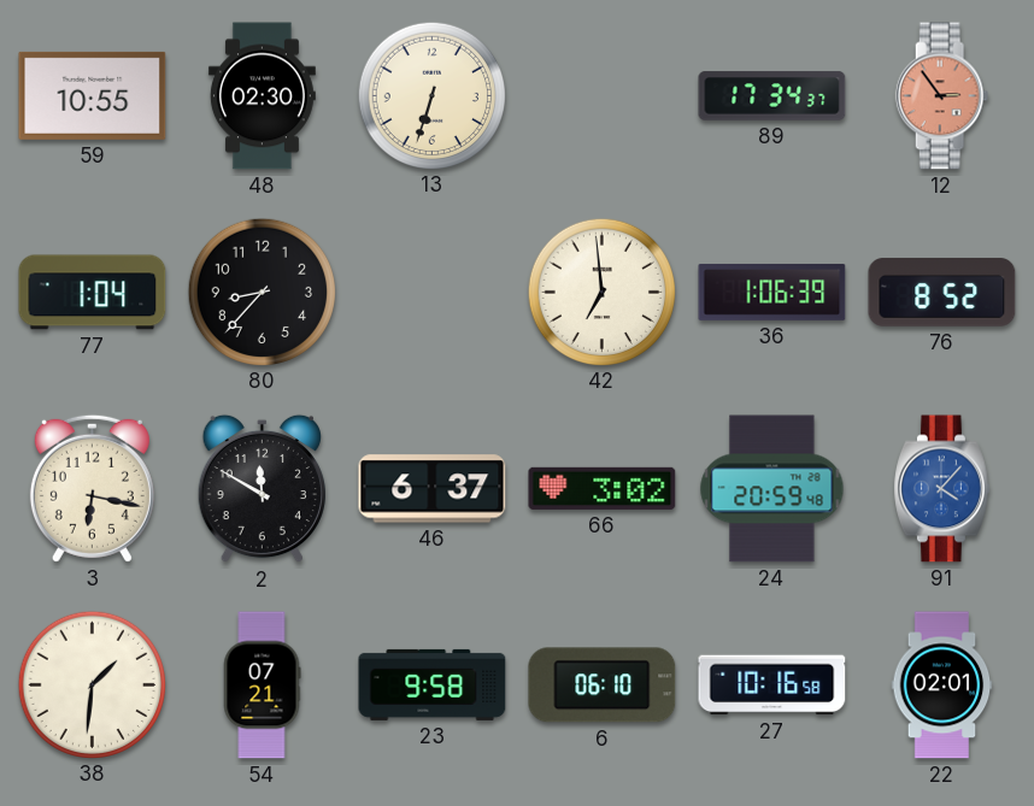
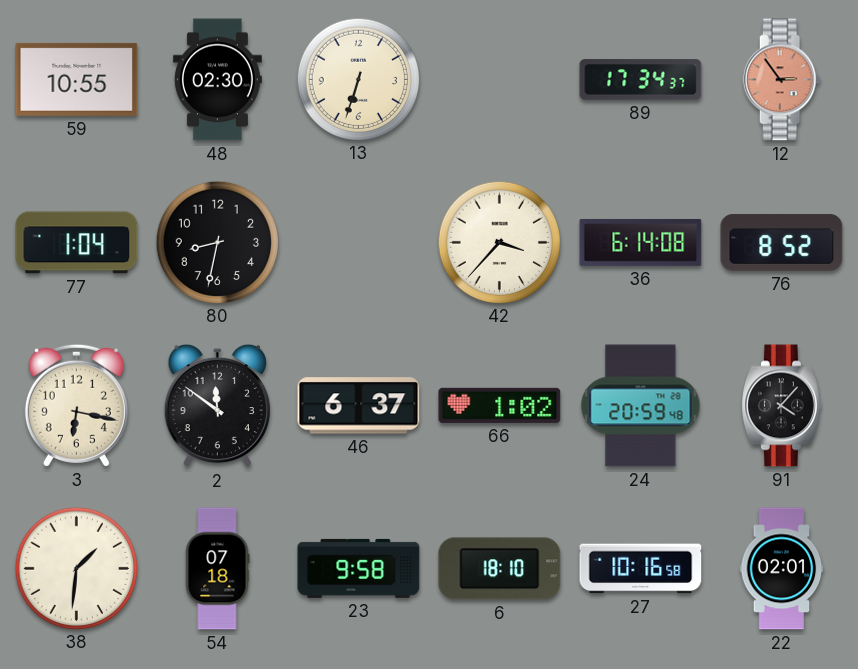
80: 8:37 -> 8:32 (217, 242)
42: 6:59 -> 3:37 (499, 242)
36: 1:06 -> 6:14 (641, 242)
2: 11:50 -> 11:51 (217, 406)
66: 3:02 -> 1:02 (500, 405)
91 dial: blue -> black (782, 406)
54: 07:21 -> 07:18 (217, 569)
6: 06:10 -> 18:10 (500, 569)
